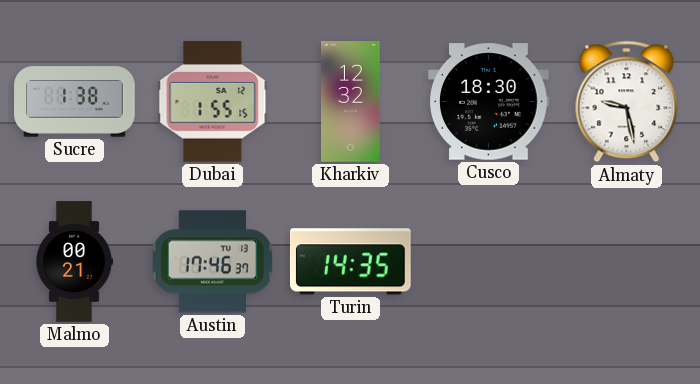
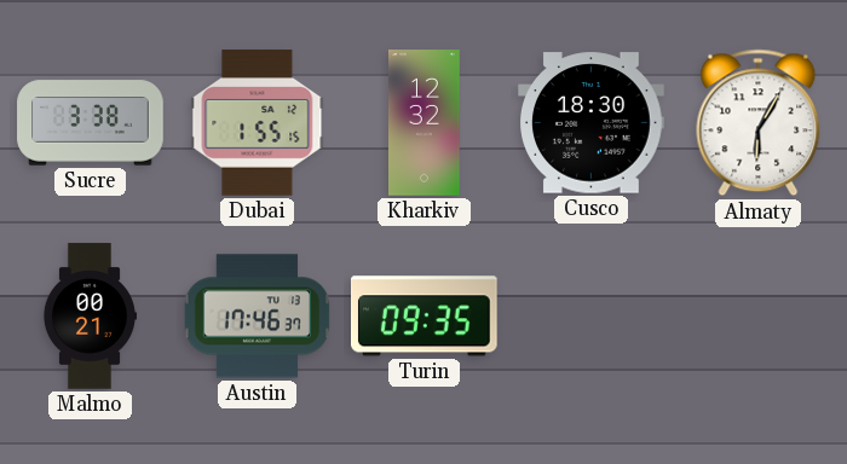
Sucre: 1:38 -> 3:38 (91, 123)
Almaty: 9:28 -> 6:05 (759, 123)
Turin: 14:35 -> 09:35 (425, 317)
